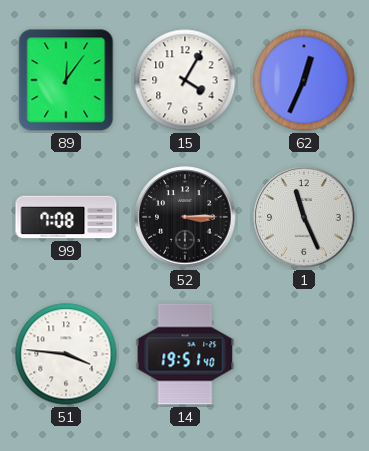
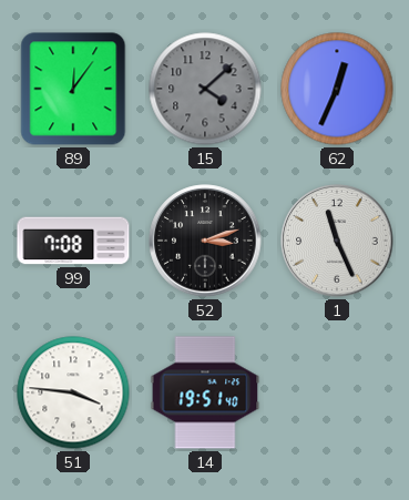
15: 4:05 -> 4:08 (205, 89)
15 dial: white -> grey (205, 89)
52: 3:15 -> 3:12 (205, 241)
